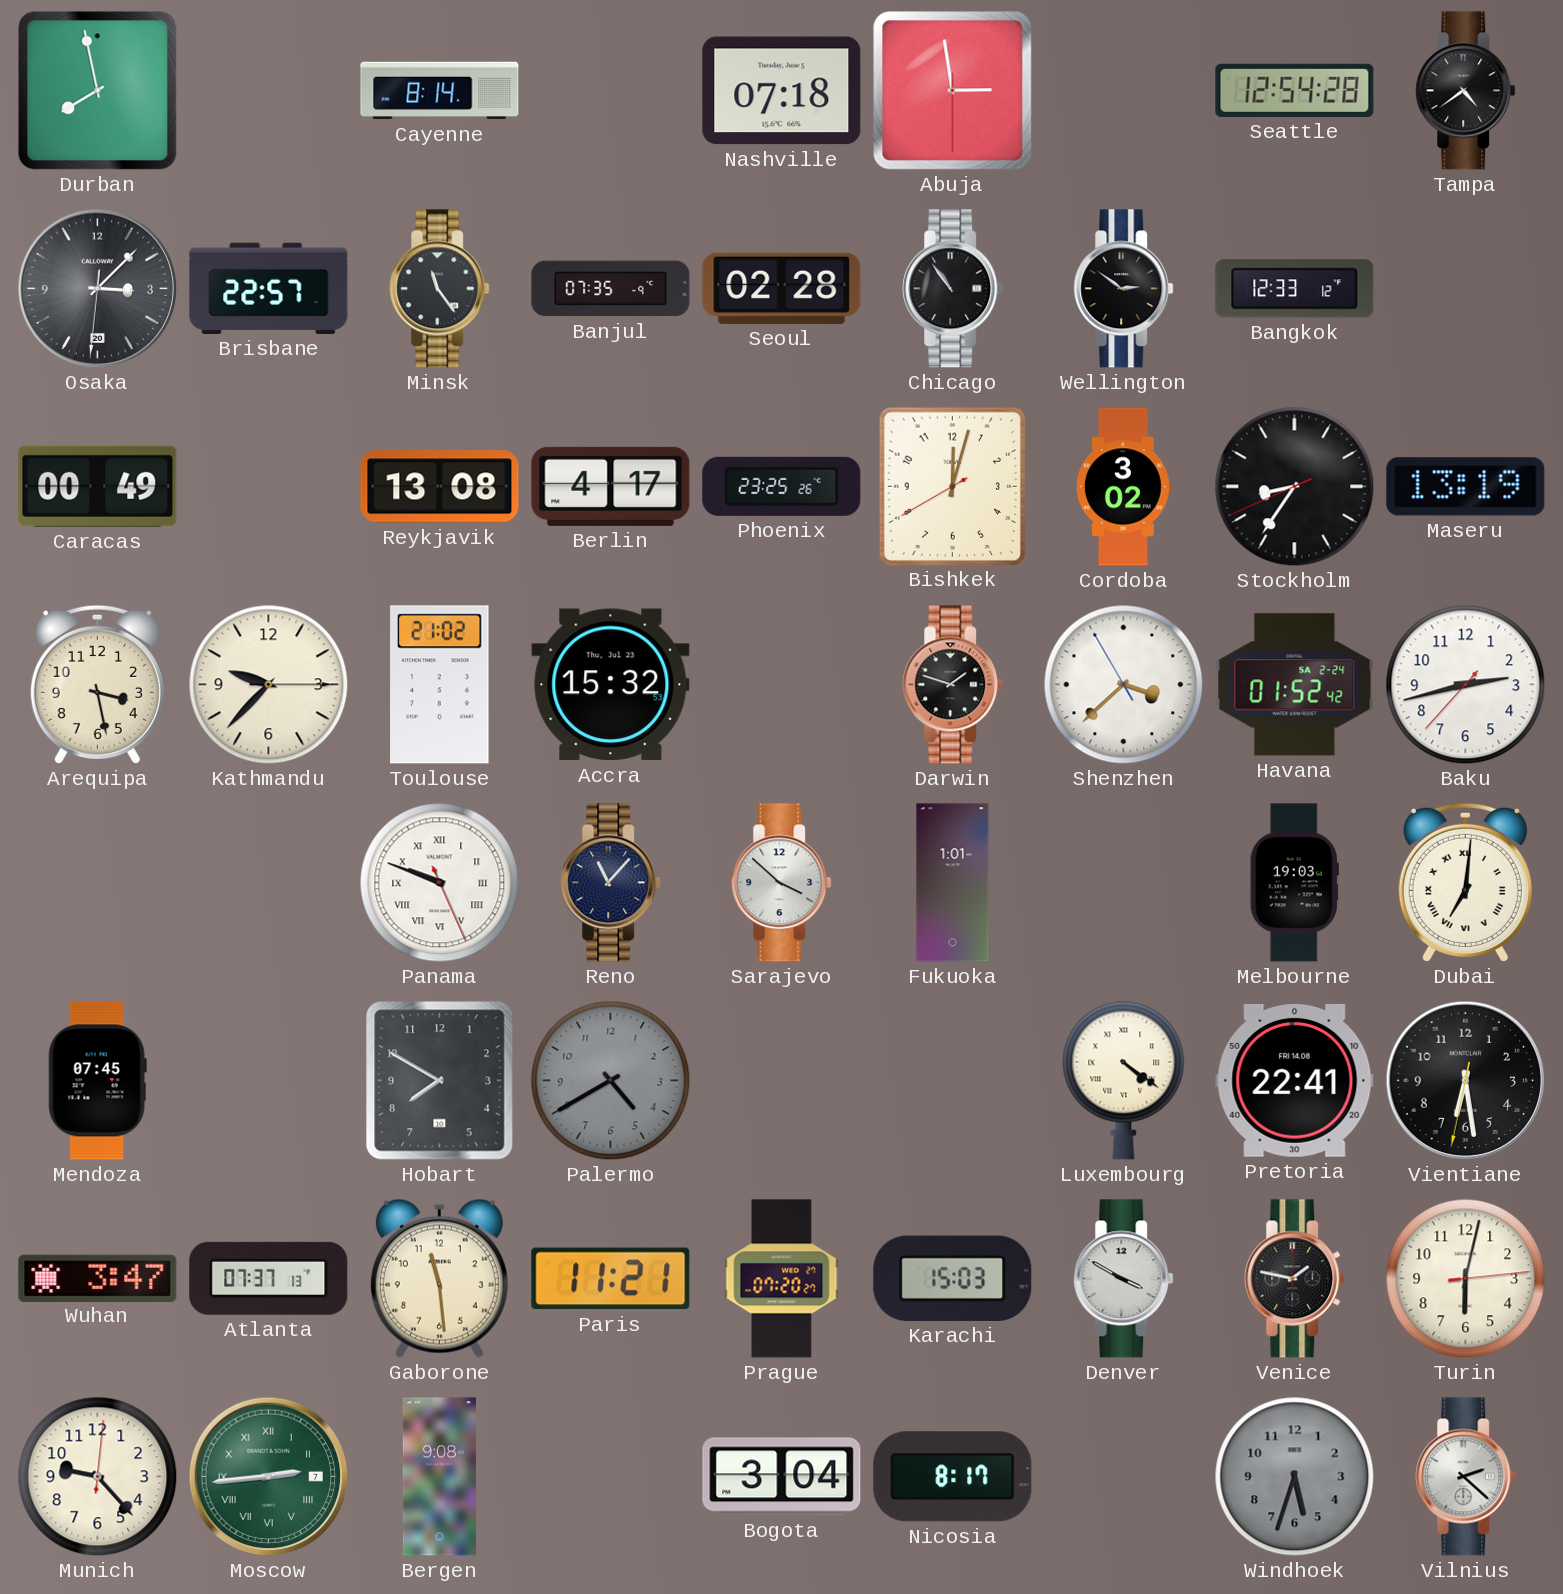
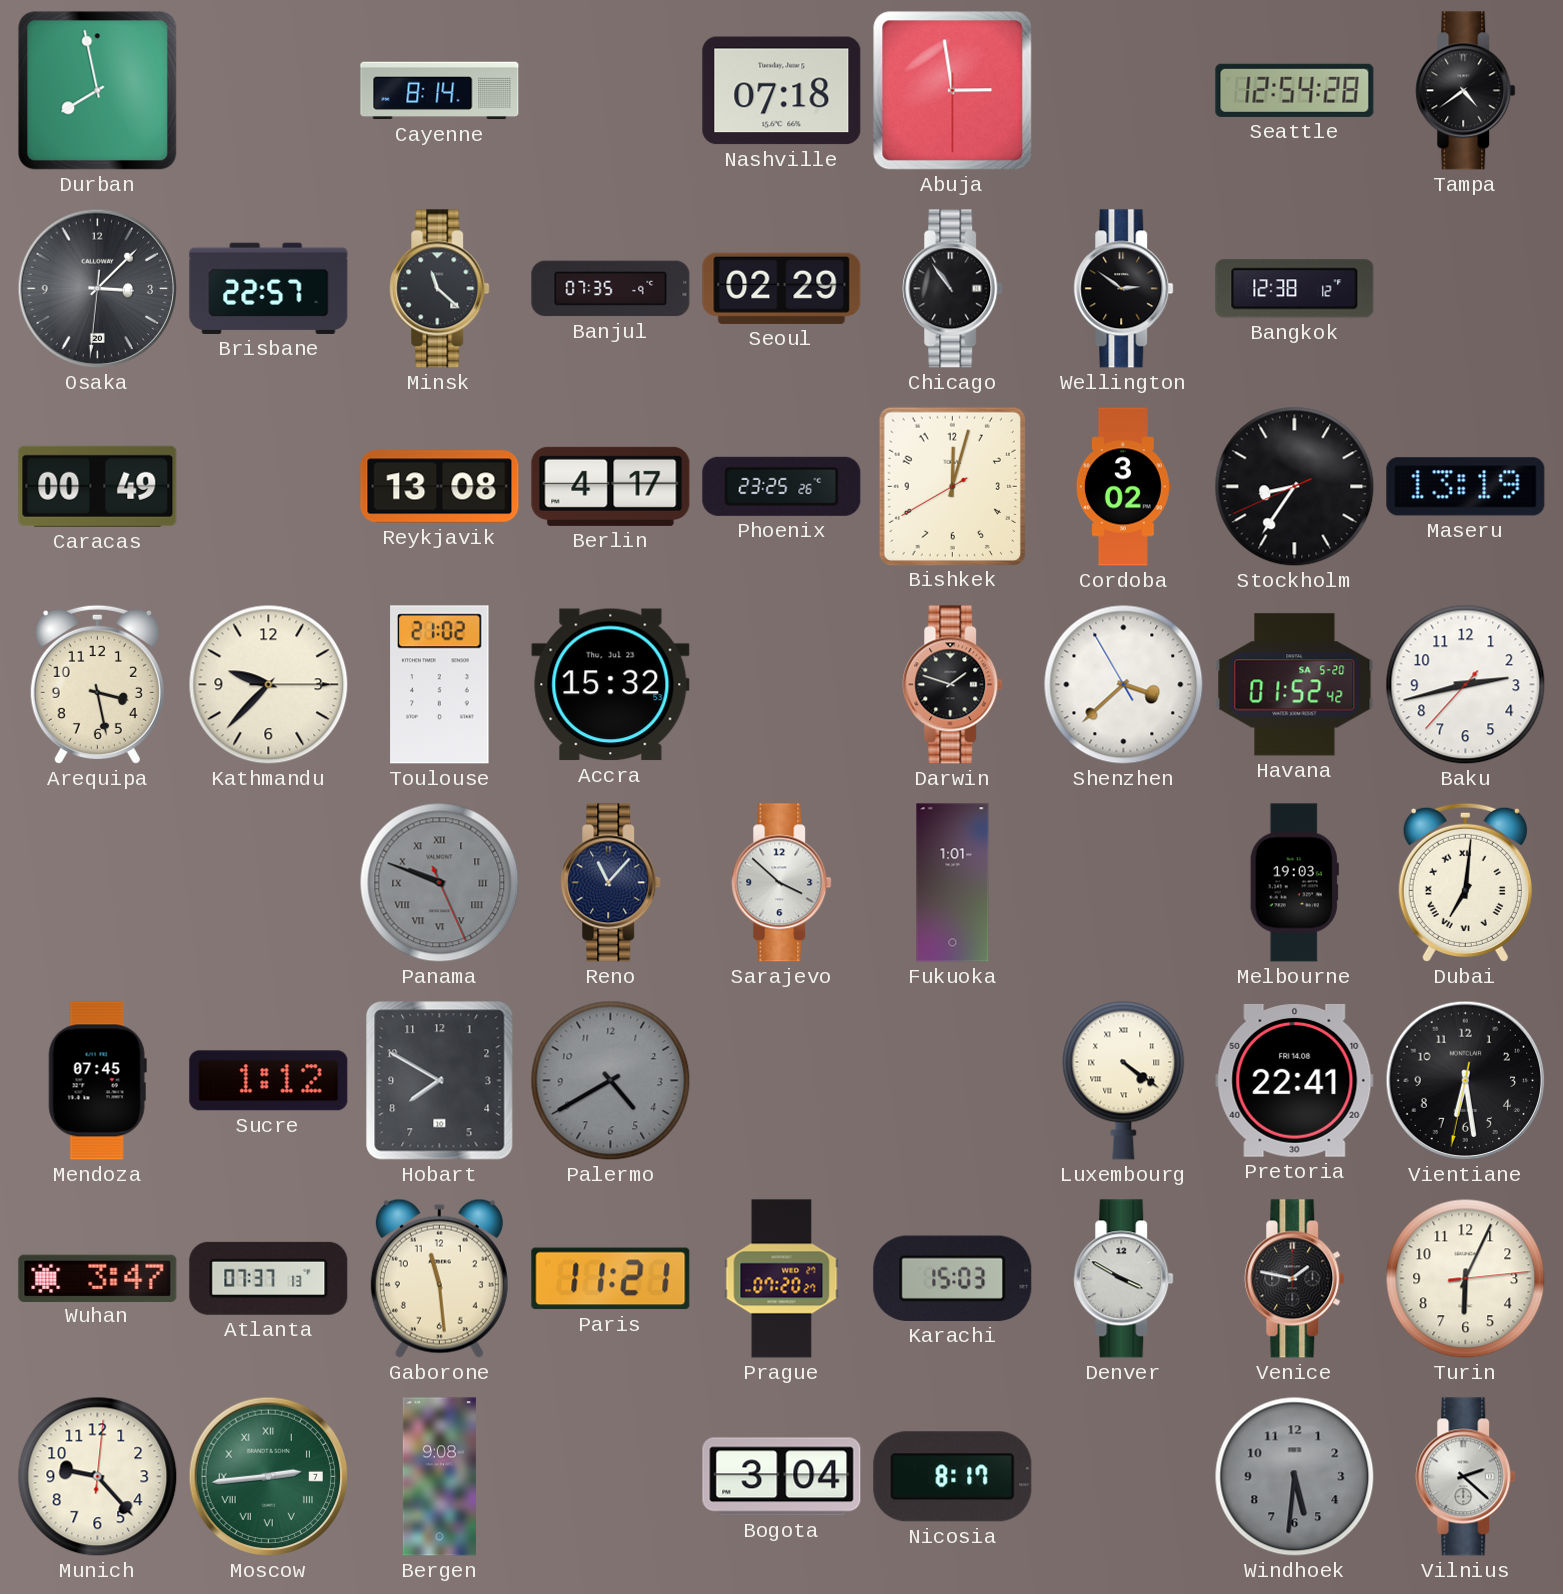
Minsk: 11:24 -> 11:22 (440, 289)
Seoul: 02:28 -> 02:29 (782, 288)
Bangkok: 12:33 -> 12:38 (1295, 289)
Havana date: SA 2-24 -> SA 5-20 (1295, 685)
Panama dial: white -> grey (440, 883)
Sucre: none -> 1:12 (269, 1081)
Turin: 6:02 -> 6:04 (1466, 1279)
Windhoek: 5:33 -> 5:31 (1295, 1477)
